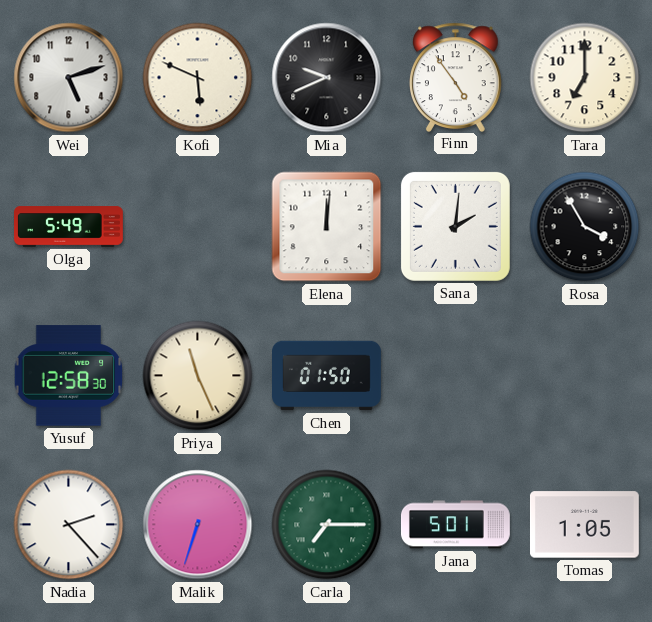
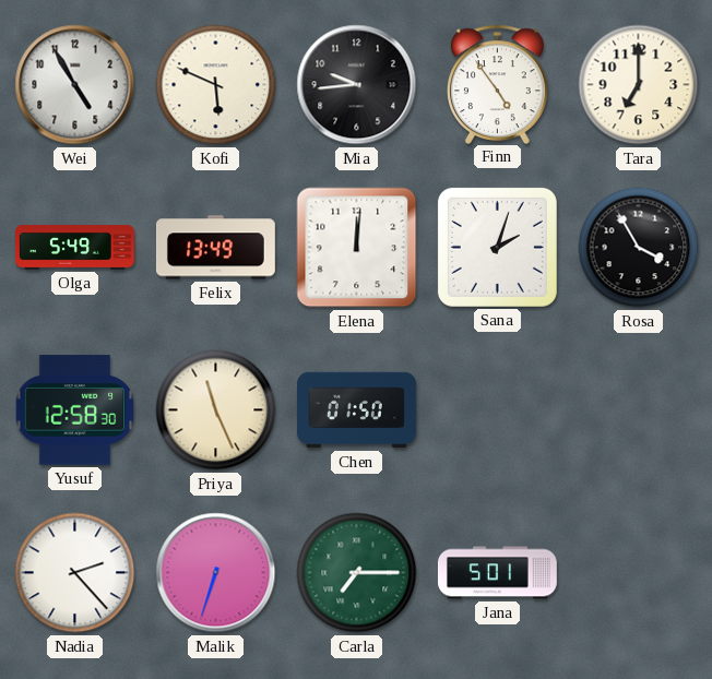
Wei: 5:12 -> 4:55 (75, 85)
Mia: 9:41 -> 9:44 (357, 85)
Felix: none -> 13:49 (215, 248)
Sana: 2:01 -> 2:03 (497, 247)
Tomas: 1:05 -> none (584, 525)
